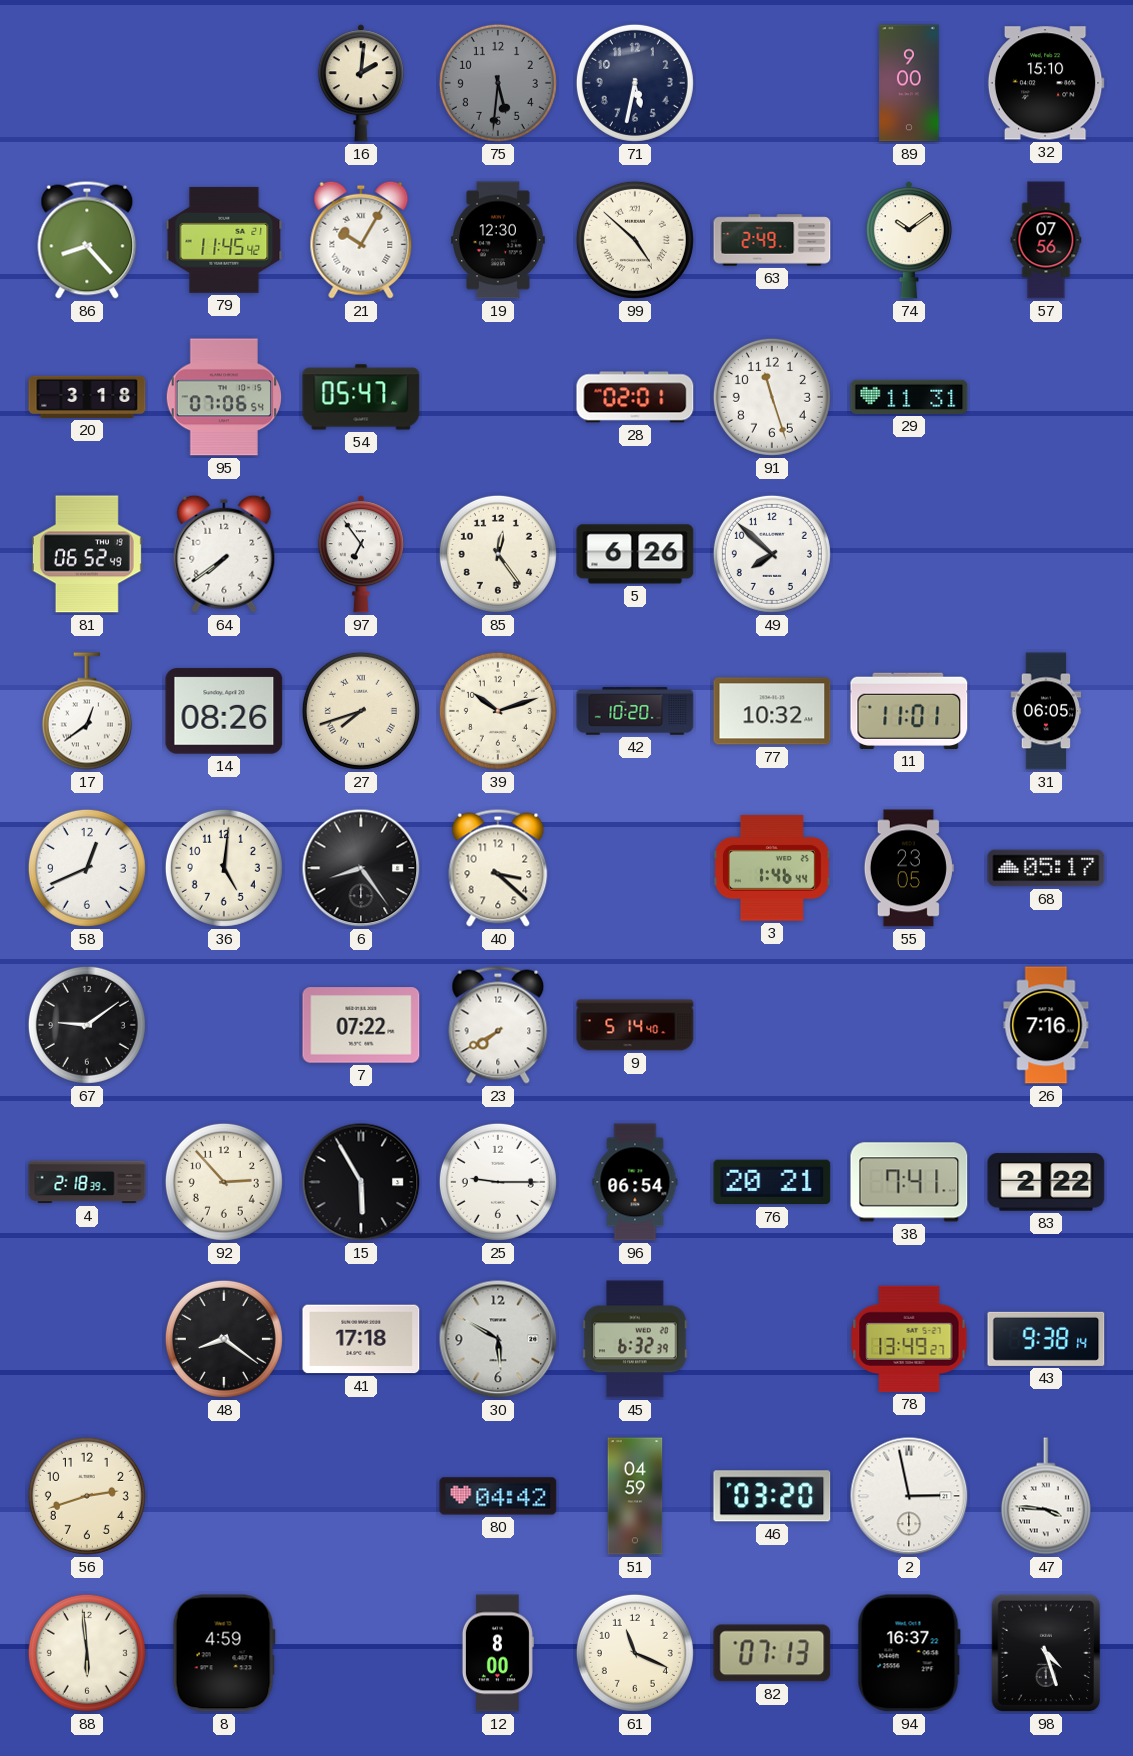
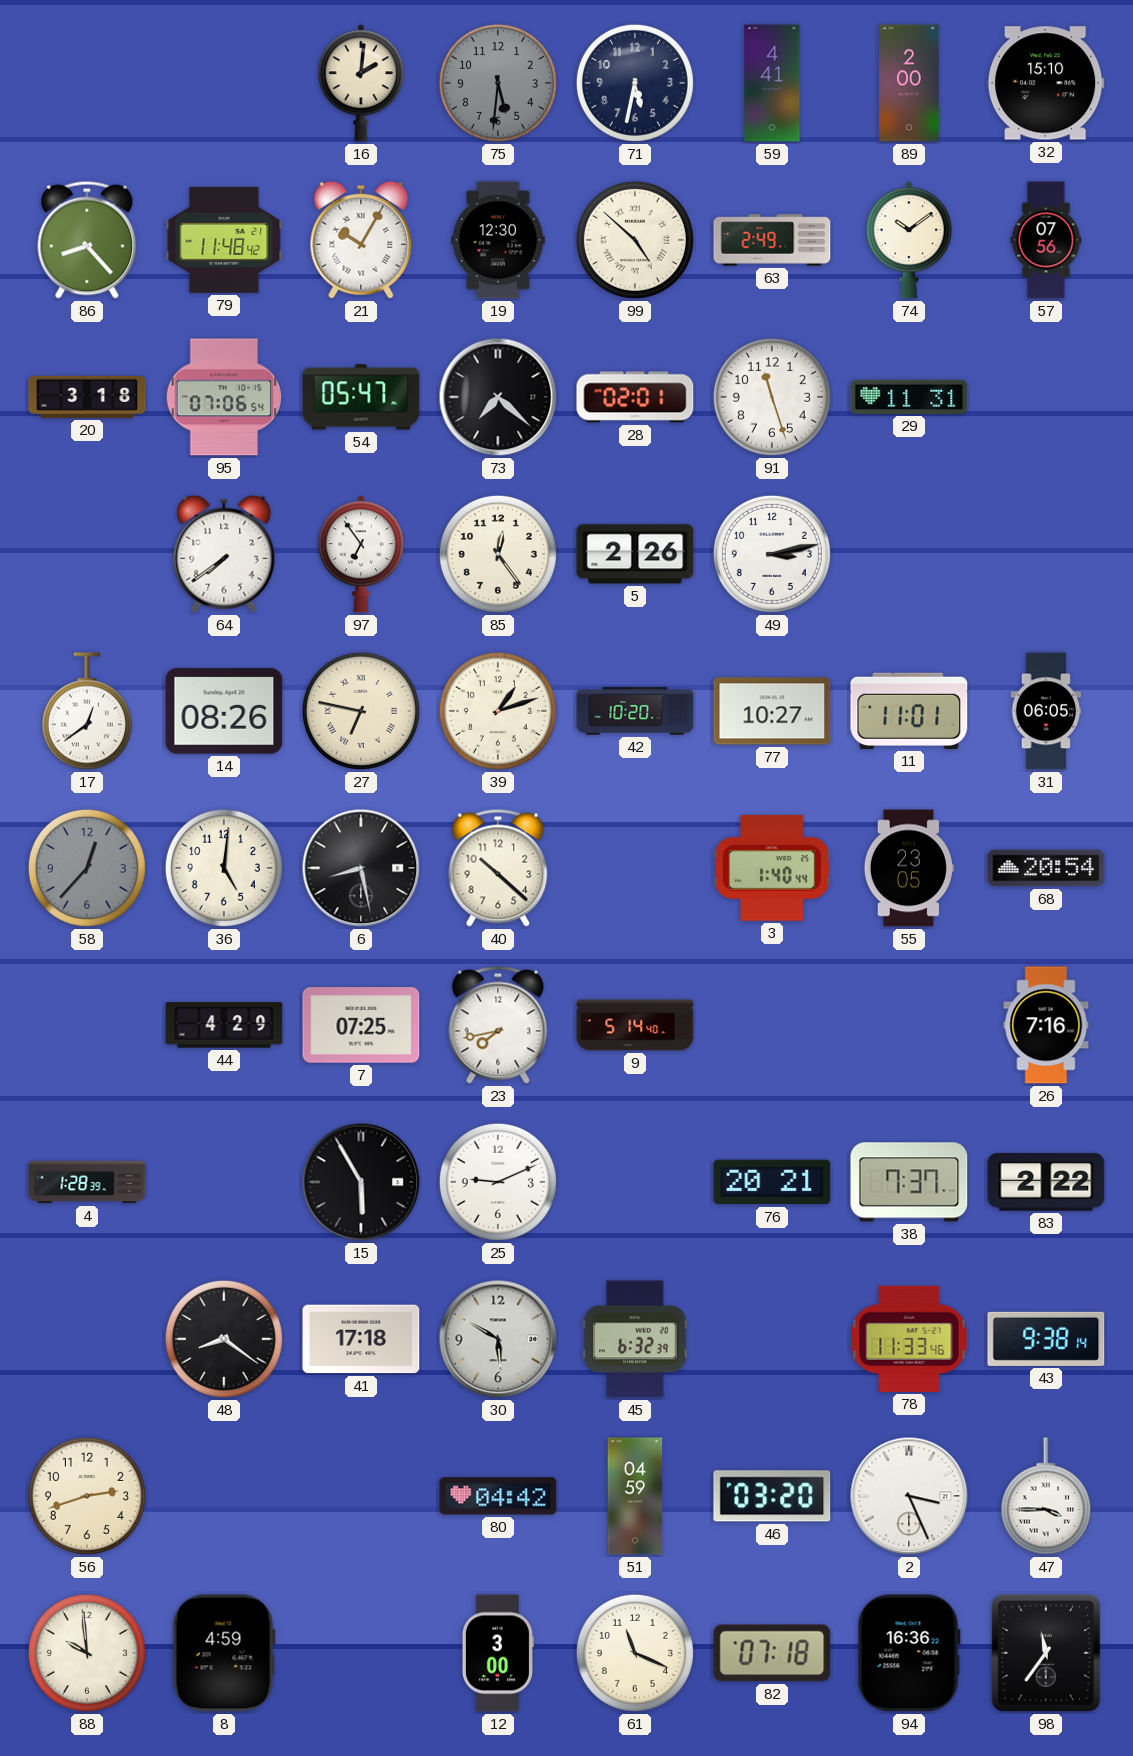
59: none -> 4:41 (772, 83)
89: 9:00 -> 2:00 (909, 83)
79: 11:45 -> 11:48 (224, 240)
73: none -> 7:22 (498, 397)
81: 06:52 -> none (87, 554)
5: 6:26 -> 2:26 (635, 554)
49: 7:52 -> 3:13 (772, 554)
27: 7:42 -> 6:47 (361, 711)
39: 10:12 -> 1:12 (498, 711)
77: 10:32 -> 10:27 (772, 711)
58: 12:41 -> 12:37 (87, 868)
58 dial: white -> grey (87, 868)
6: 8:24 -> 8:28 (361, 868)
40: 3:22 -> 10:22 (498, 868)
3: 1:46 -> 1:40 (772, 869)
68: 05:17 -> 20:54 (1046, 868)
67: 9:09 -> none (87, 1025)
44: none -> 4:29 (224, 1025)
7: 07:22 -> 07:25 (361, 1025)
23: 7:40 -> 7:43 (498, 1025)
4: 2:18 -> 1:28 (87, 1182)
92: 2:53 -> none (224, 1182)
25: 9:15 -> 9:11 (498, 1182)
96: 06:54 -> none (635, 1182)
38: 7:41 -> 7:37 (909, 1182)
78: 13:49 -> 11:33 (909, 1339)
2: 2:58 -> 3:26 (909, 1496)
47: 3:46 -> 3:45 (1046, 1496)
88: 5:59 -> 9:59 (87, 1653)
12: 8:00 -> 3:00 (498, 1653)
82: 07:13 -> 07:18 (772, 1653)
94: 16:37 -> 16:36 (909, 1653)
98: 4:27 -> 11:36 (1046, 1653)
